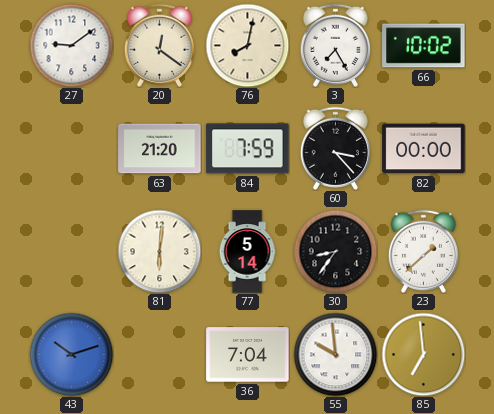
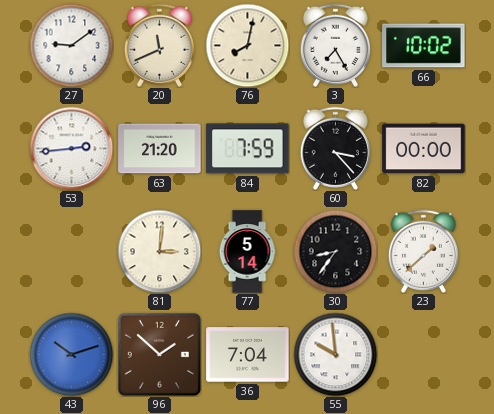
20: 12:21 -> 11:41 (159, 45)
53: none -> 2:44 (71, 148)
81: 6:01 -> 3:01 (159, 251)
96: none -> 1:52 (159, 354)
85: 6:59 -> none (423, 354)
